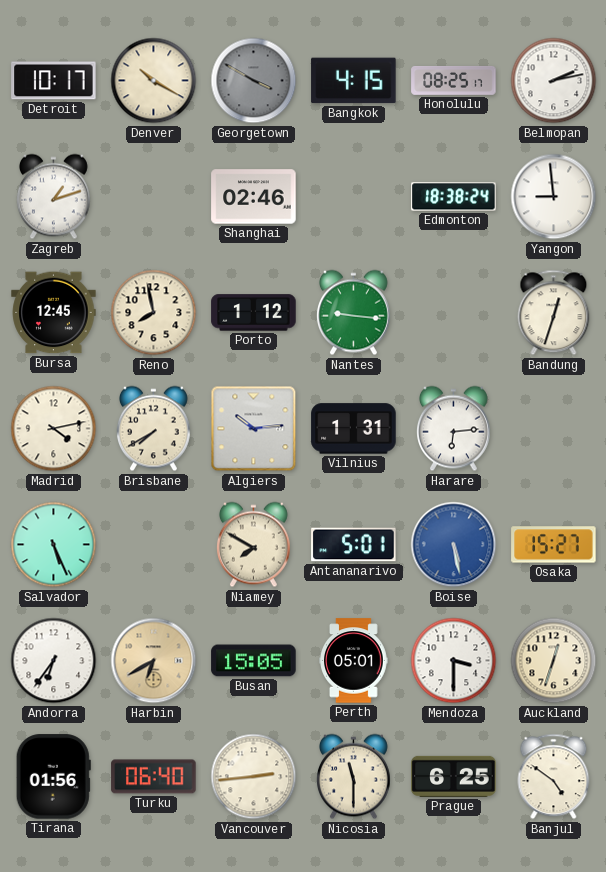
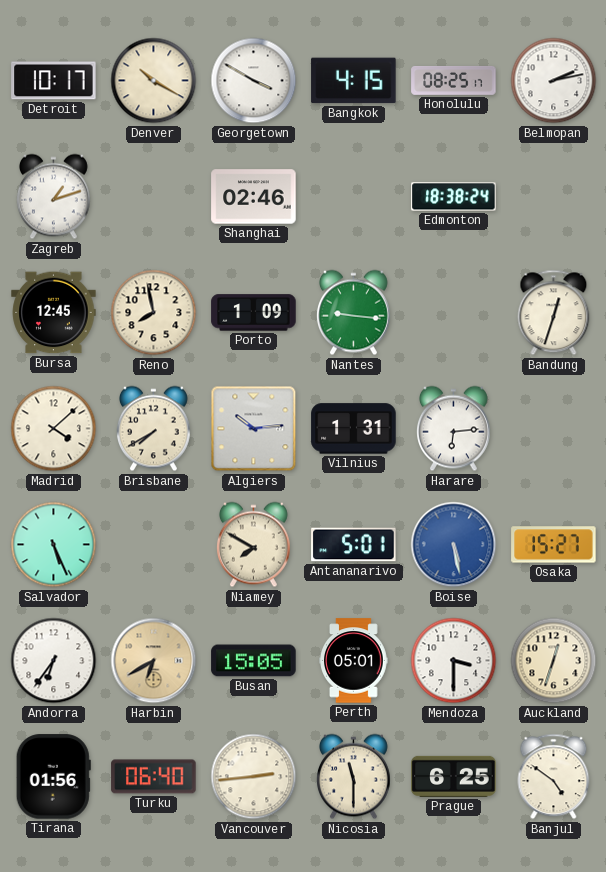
Georgetown dial: grey -> white (254, 81)
Yangon: 8:59 -> none (554, 197)
Porto: 1:12 -> 1:09 (254, 313)
Madrid: 4:13 -> 4:08 (54, 429)
